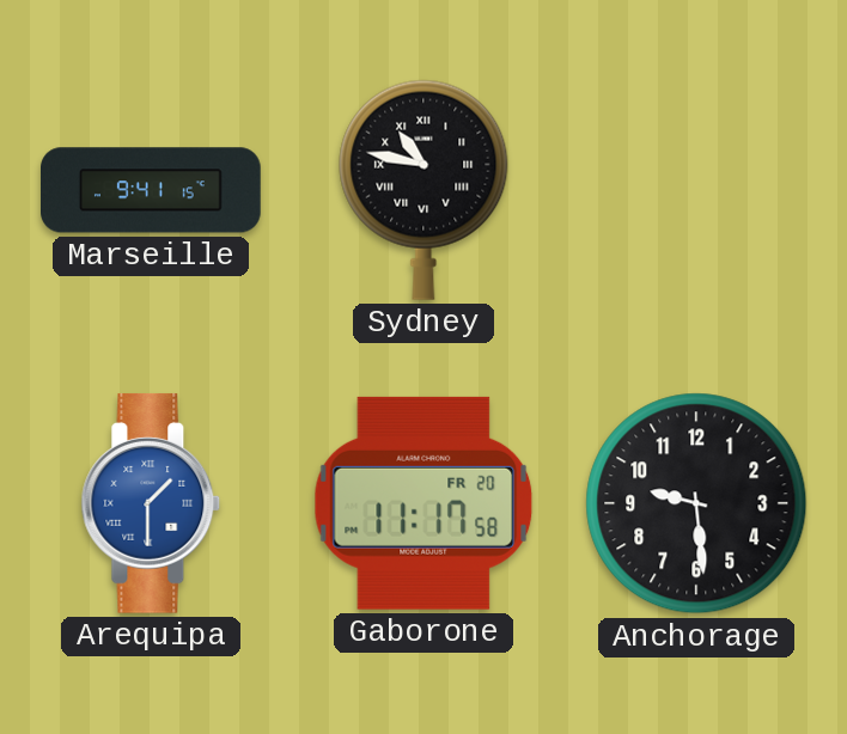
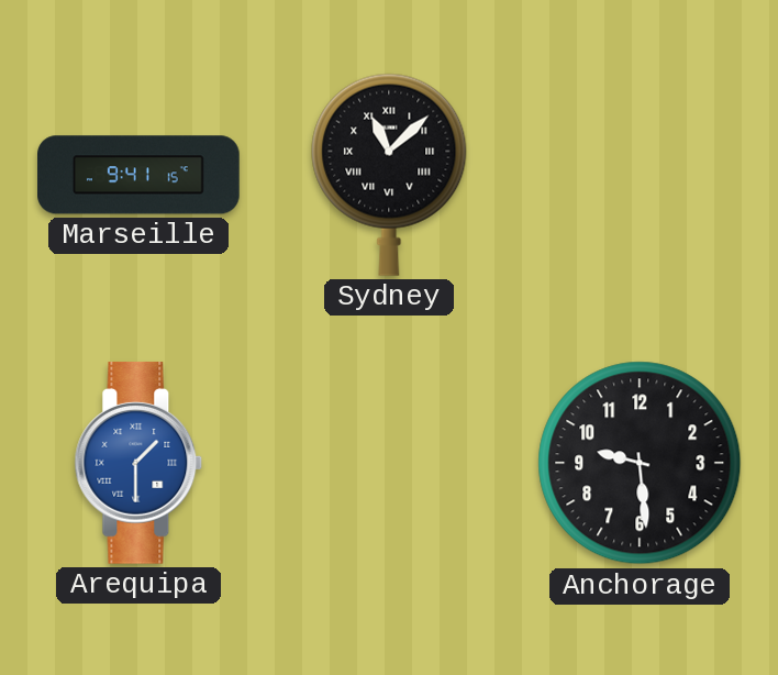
Sydney: 10:47 -> 11:08 (389, 175)
Gaborone: 11:17 -> none (423, 503)
